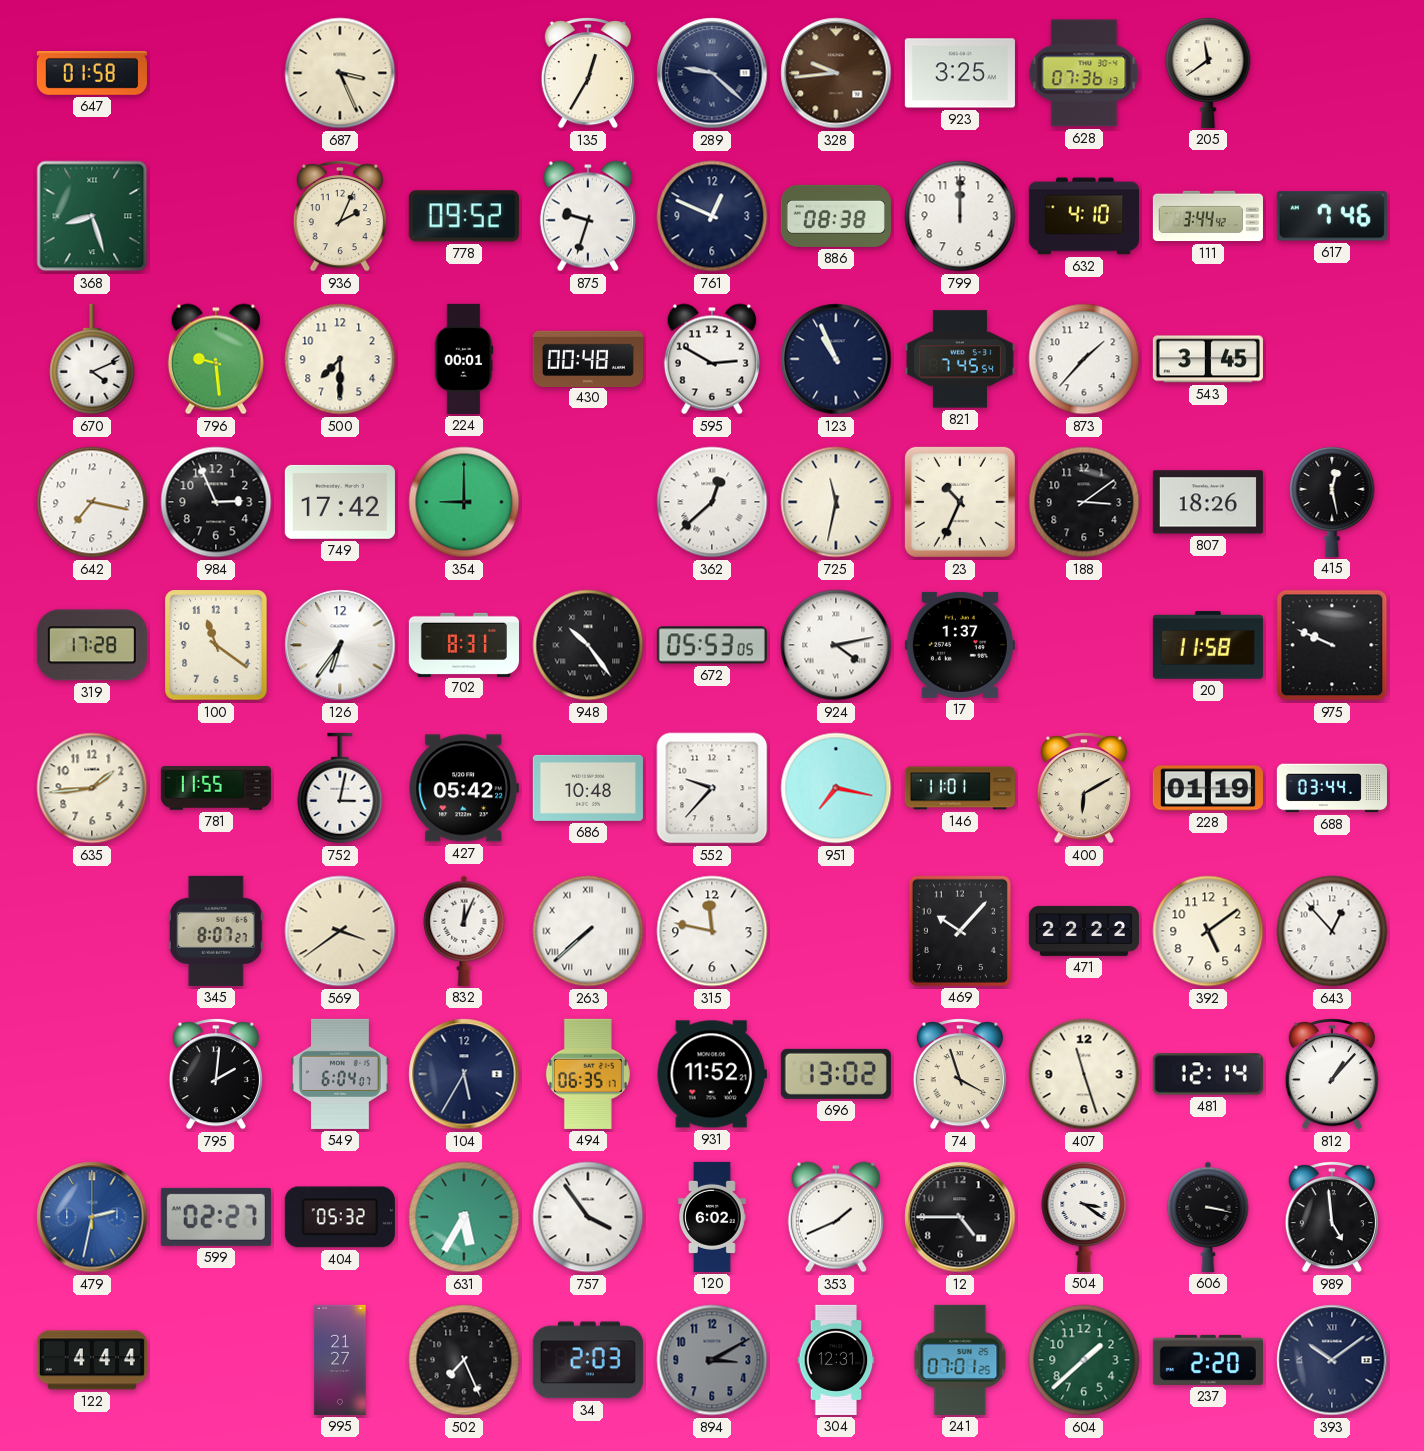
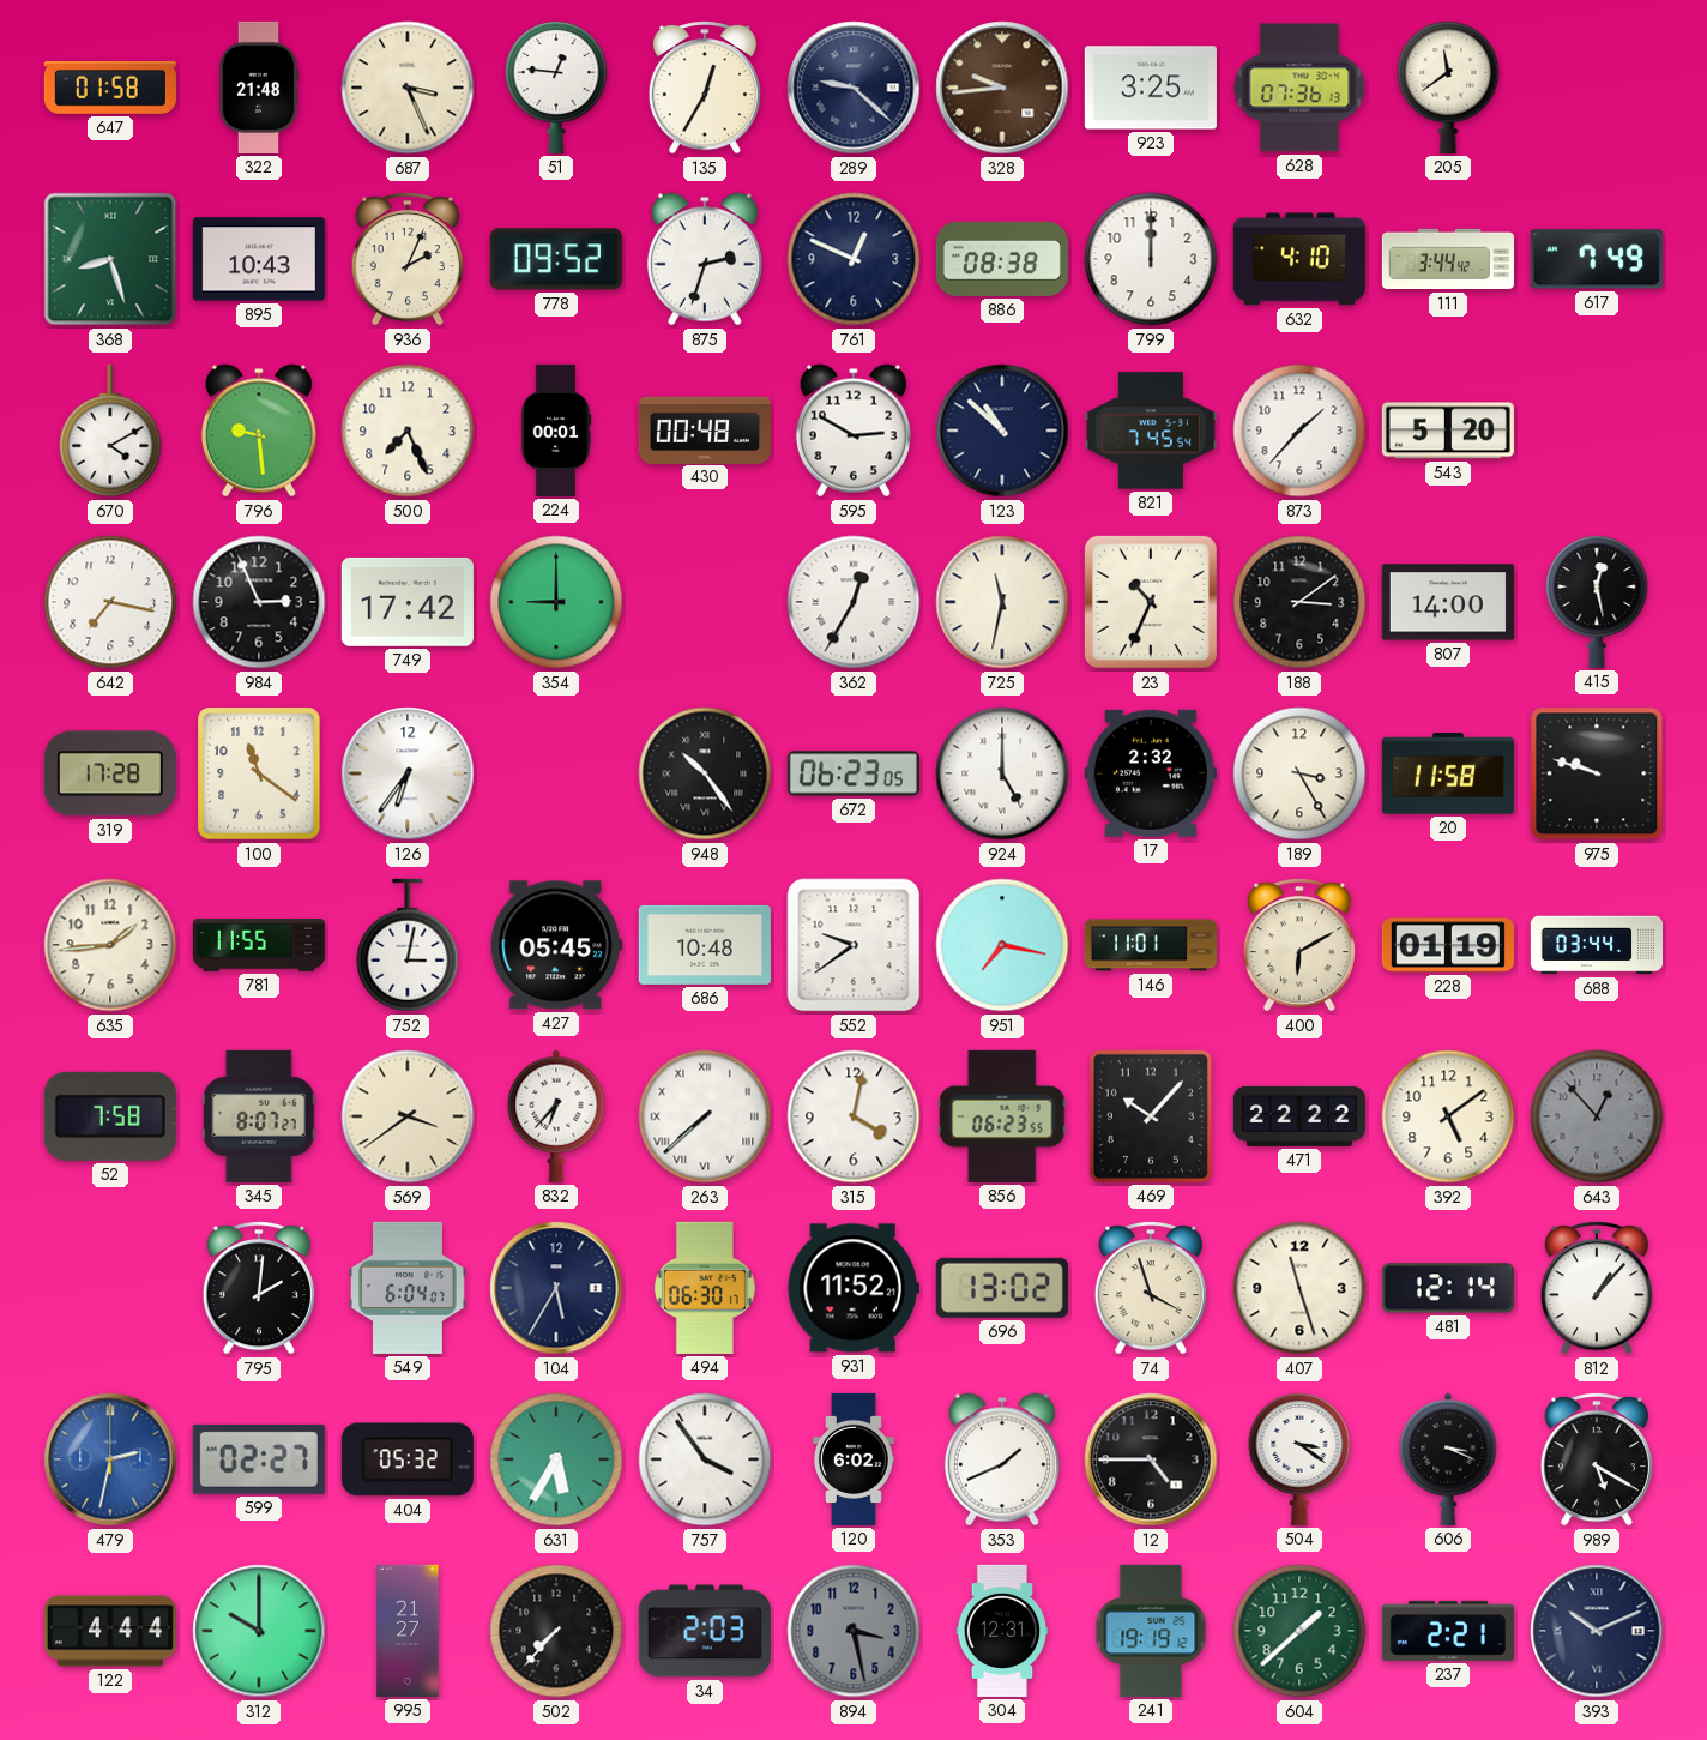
322: none -> 21:48 (259, 88)
51: none -> 12:46 (556, 86)
895: none -> 10:43 (259, 259)
875: 9:33 -> 2:33 (705, 259)
617: 7:46 -> 7:49 (1597, 259)
670: 4:11 -> 4:10 (110, 431)
500: 7:30 -> 7:26 (408, 431)
123: 10:56 -> 10:52 (1002, 431)
543: 3:45 -> 5:20 (1448, 431)
362: 12:38 -> 12:35 (853, 602)
807: 18:26 -> 14:00 (1448, 602)
702: 8:31 -> none (464, 644)
672: 05:53 -> 06:23 (853, 773)
924: 4:13 -> 5:00 (1002, 773)
17: 1:37 -> 2:32 (1151, 773)
189: none -> 3:25 (1299, 773)
975: 9:49 -> 9:48 (1597, 773)
427: 05:42 -> 05:45 (556, 945)
552: 9:37 -> 9:39 (853, 945)
52: none -> 7:58 (110, 1116)
832: 12:04 -> 6:37 (556, 1116)
315: 11:47 -> 4:02 (853, 1116)
856: none -> 06:23 (1002, 1116)
643 dial: white -> grey (1597, 1116)
494: 06:35 -> 06:30 (705, 1288)
606: 3:17 -> 3:19 (1448, 1459)
989: 4:59 -> 5:20 (1597, 1459)
312: none -> 10:00 (259, 1631)
502: 7:26 -> 7:37 (556, 1631)
894: 3:10 -> 3:28 (853, 1631)
241: 07:01 -> 19:19 (1151, 1631)
237: 2:20 -> 2:21 (1448, 1631)
393: 10:09 -> 10:11 (1597, 1631)
